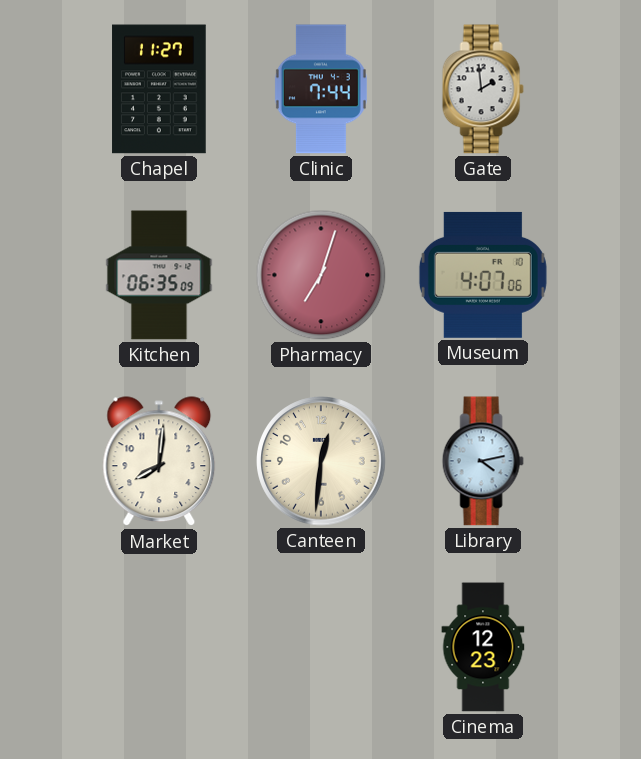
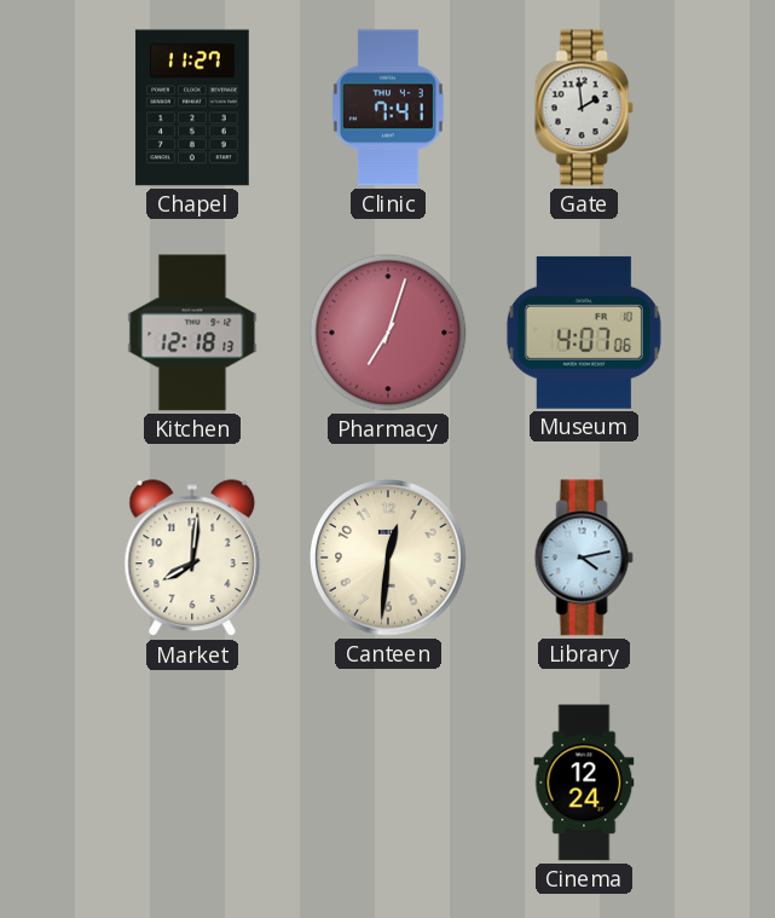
Clinic: 7:44 -> 7:41 (388, 108)
Kitchen: 06:35 -> 12:18 (192, 333)
Cinema: 12:23 -> 12:24 (584, 783)
